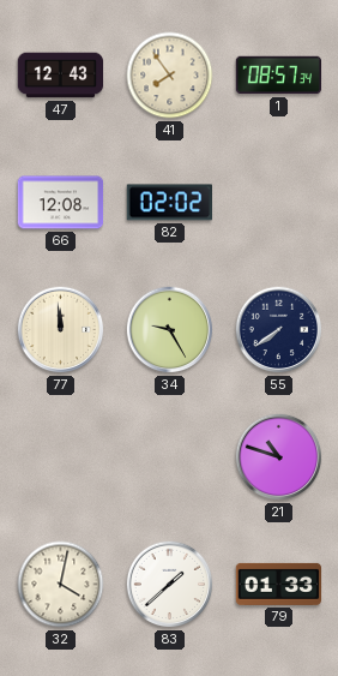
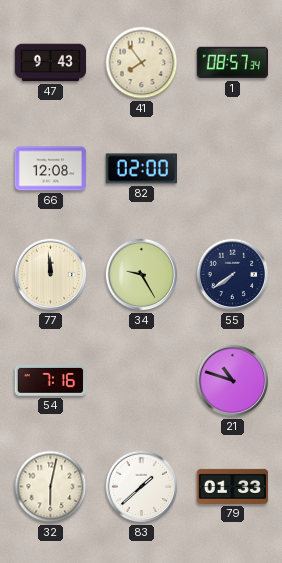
47: 12:43 -> 9:43 (51, 63)
82: 02:02 -> 02:00 (141, 169)
54: none -> 7:16 (50, 380)
32: 4:02 -> 6:02 (51, 487)
